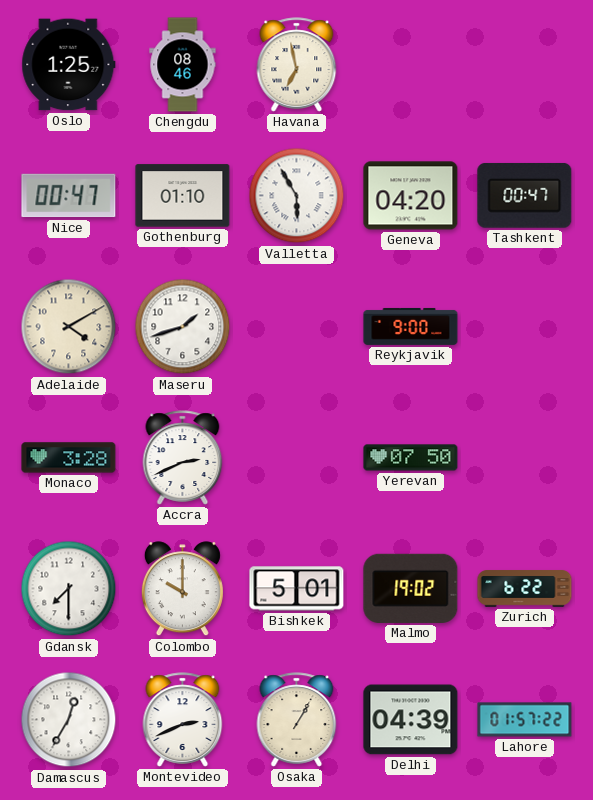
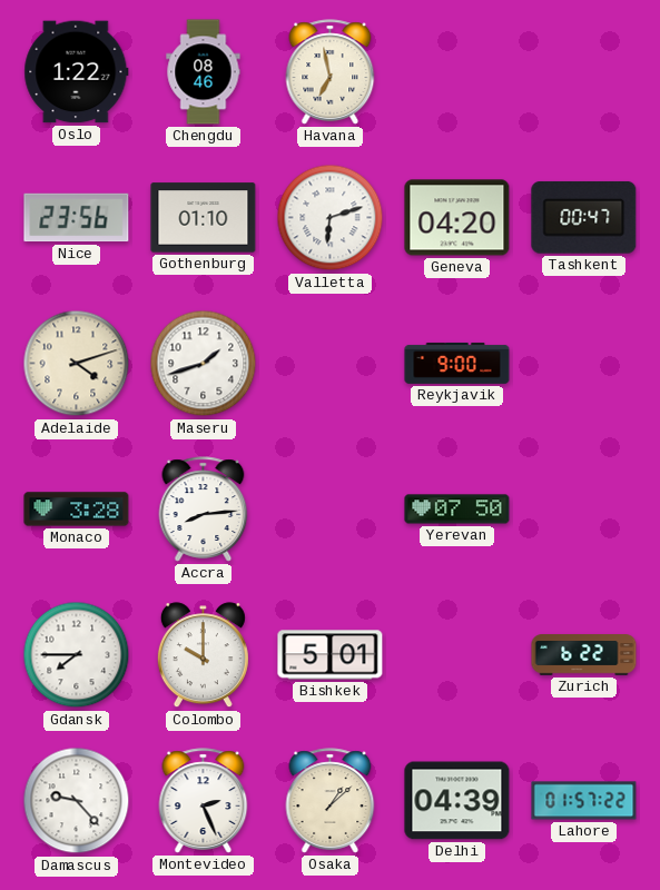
Oslo: 1:25 -> 1:22 (77, 72)
Nice: 00:47 -> 23:56 (77, 218)
Valletta: 5:55 -> 6:12 (331, 218)
Adelaide: 4:10 -> 4:12 (77, 364)
Accra: 2:41 -> 8:14 (204, 510)
Gdansk: 7:30 -> 7:45 (77, 655)
Malmo: 19:02 -> none (411, 588)
Damascus: 12:35 -> 9:23 (77, 801)
Montevideo: 2:41 -> 2:26 (204, 801)
Osaka: 1:05 -> 1:08 (331, 801)
